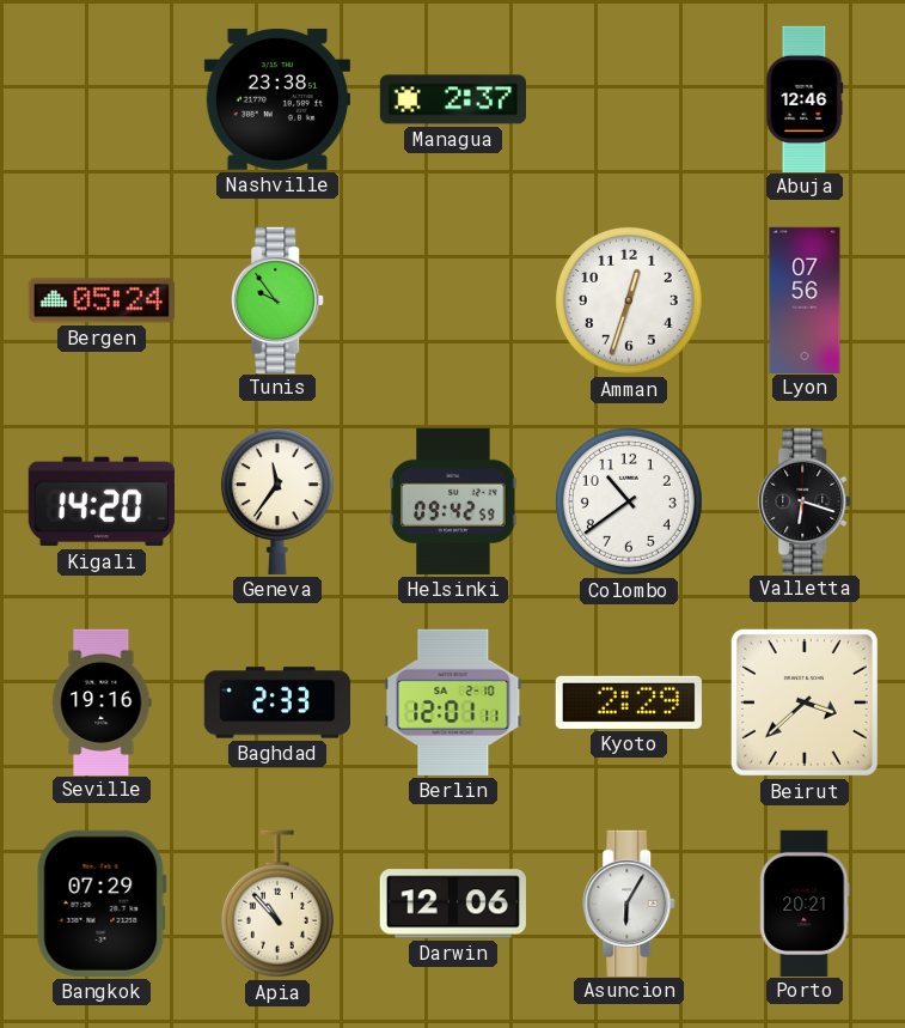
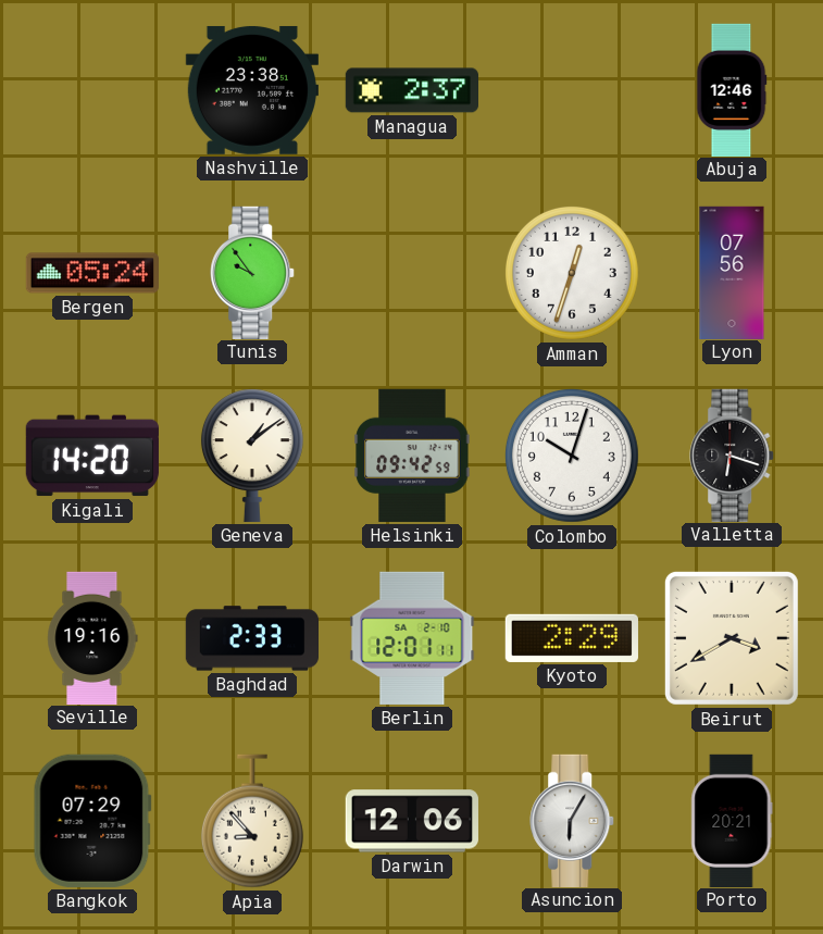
Geneva: 11:36 -> 1:09 (252, 456)
Colombo: 10:39 -> 10:03 (572, 456)
Beirut: 3:38 -> 3:40 (732, 638)
Apia: 10:53 -> 8:53 (252, 821)
